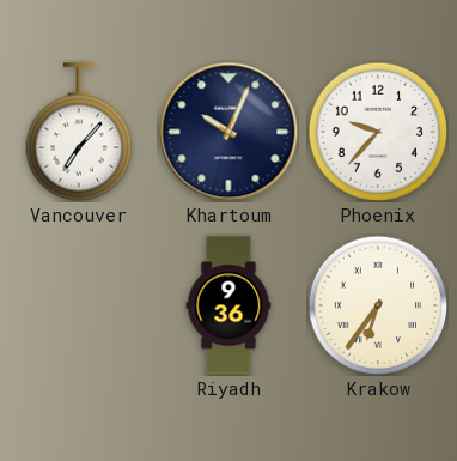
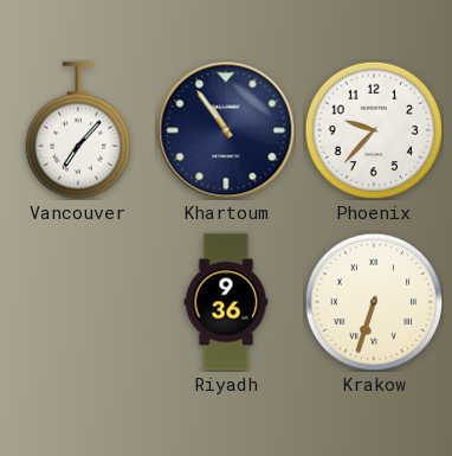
Khartoum: 10:04 -> 10:54 (226, 130)
Krakow: 6:36 -> 6:33 (374, 302)
